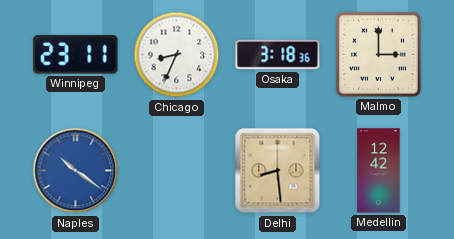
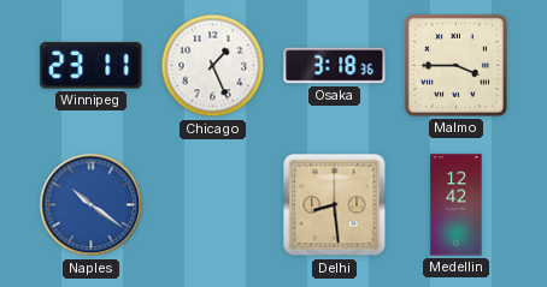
Chicago: 8:34 -> 1:26 (213, 66)
Malmo: 3:00 -> 3:45 (455, 65)
